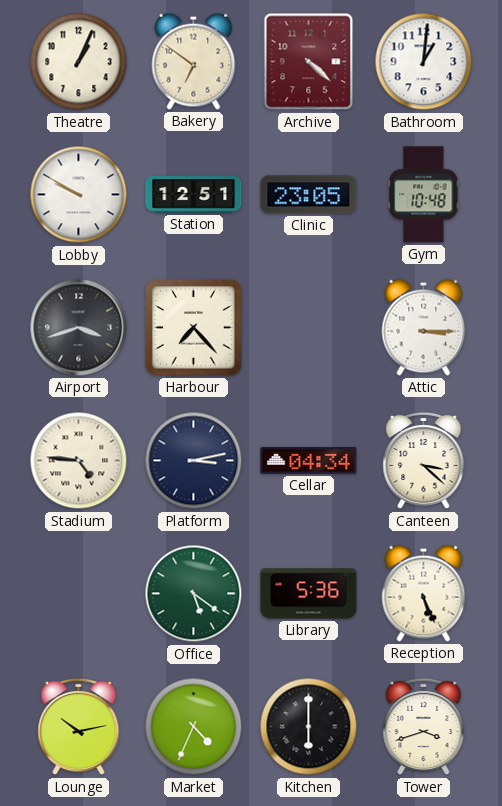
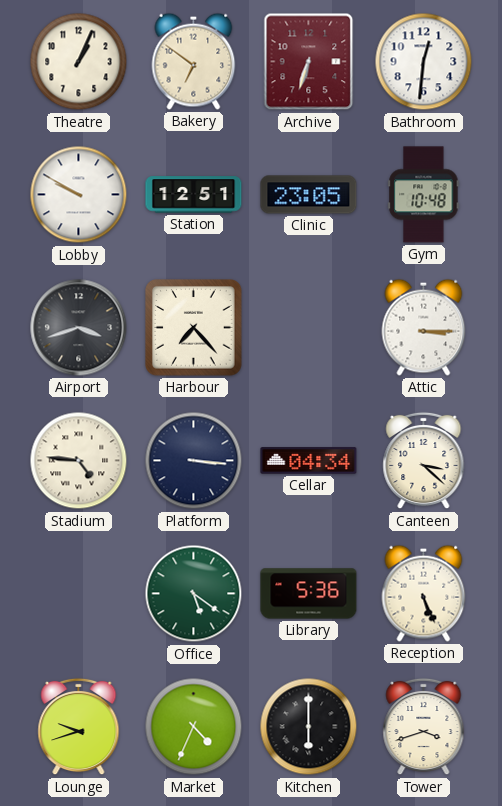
Archive: 4:22 -> 6:33 (309, 62)
Bathroom: 1:01 -> 12:31 (424, 62)
Platform: 3:13 -> 3:16 (194, 461)
Lounge: 10:13 -> 9:42 (79, 727)
